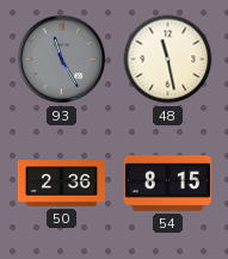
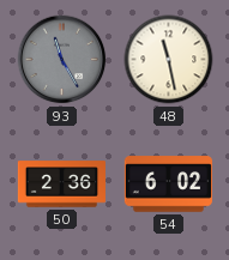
54: 8:15 -> 6:02 (168, 185)
